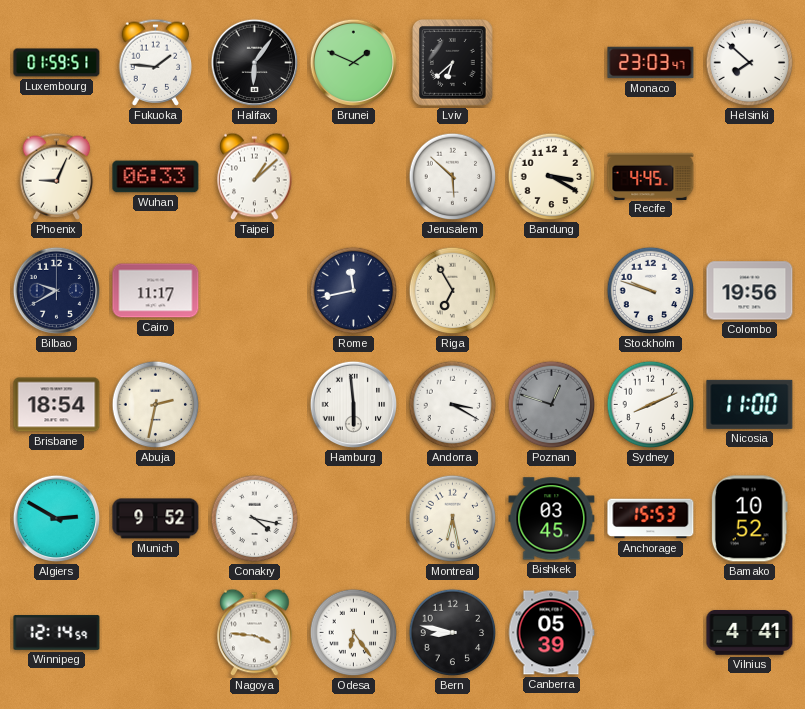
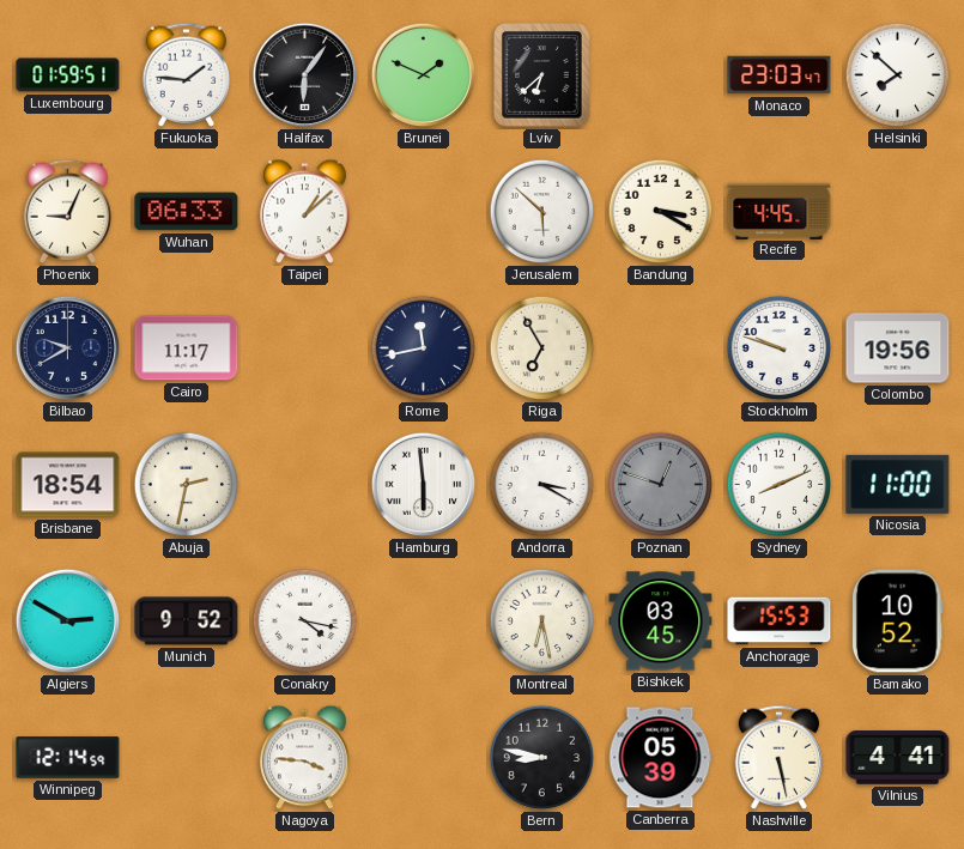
Odesa: 6:24 -> none (354, 633)
Nashville: none -> 5:28 (780, 757)
